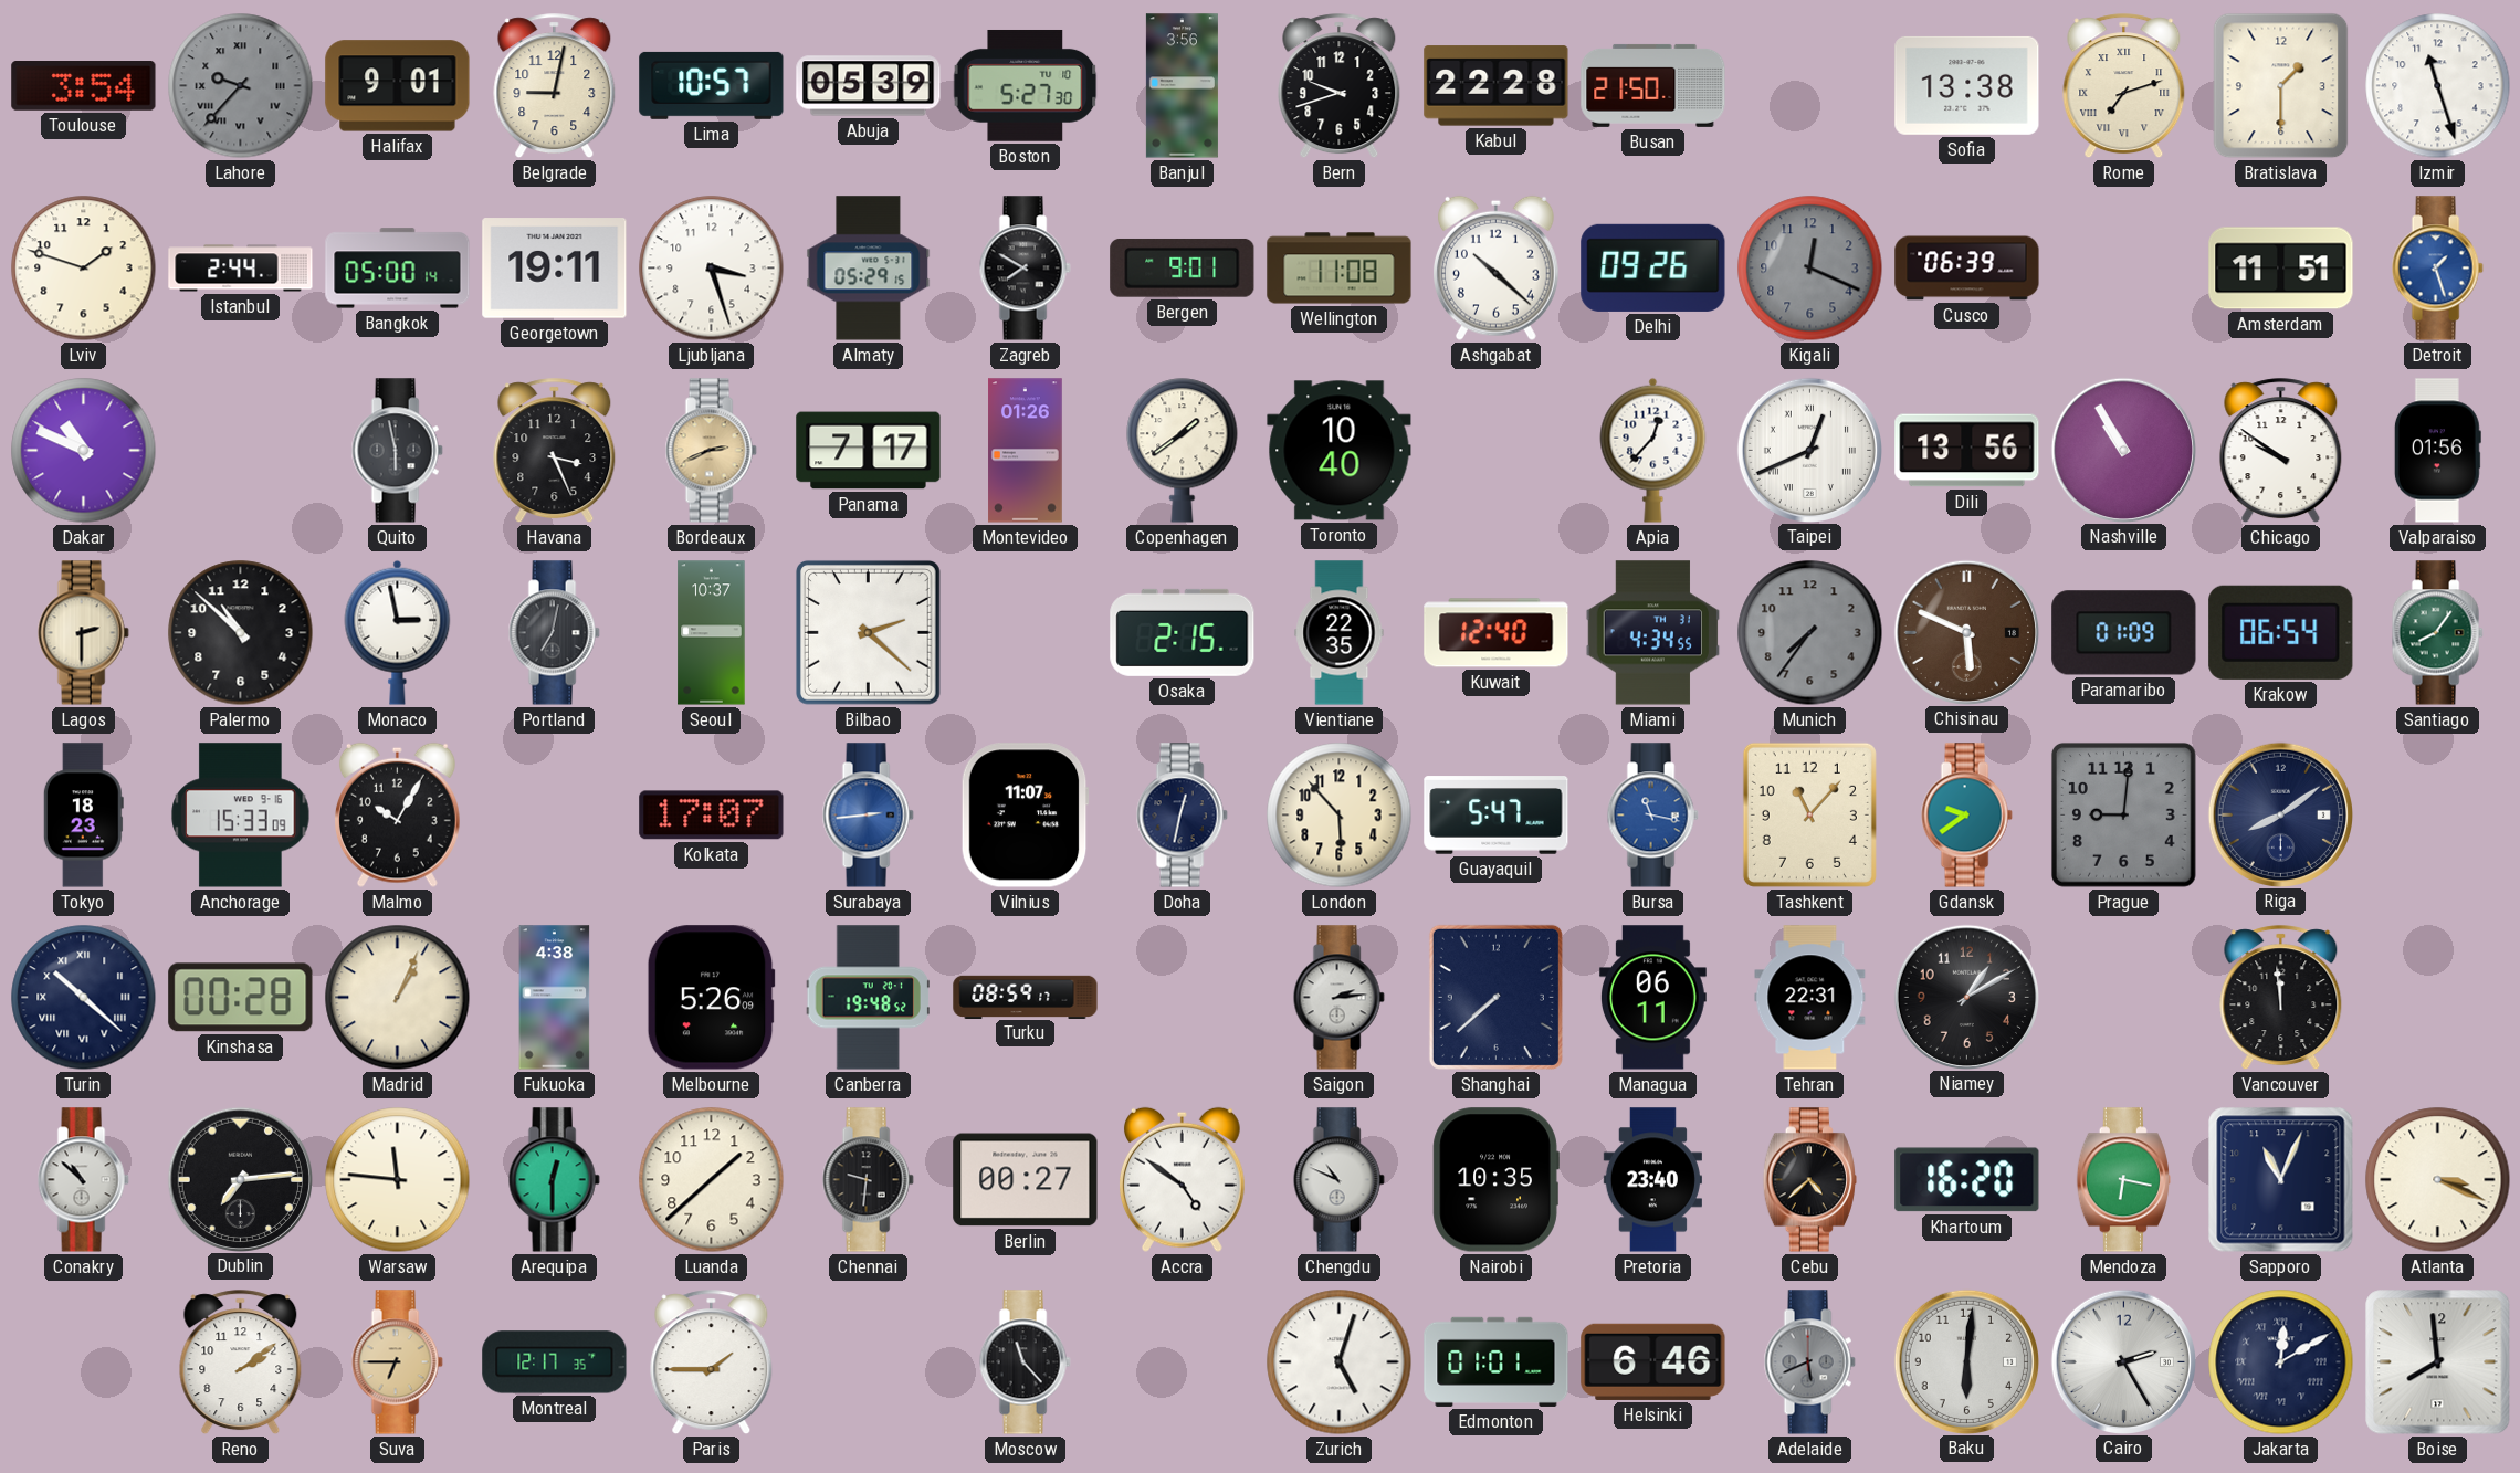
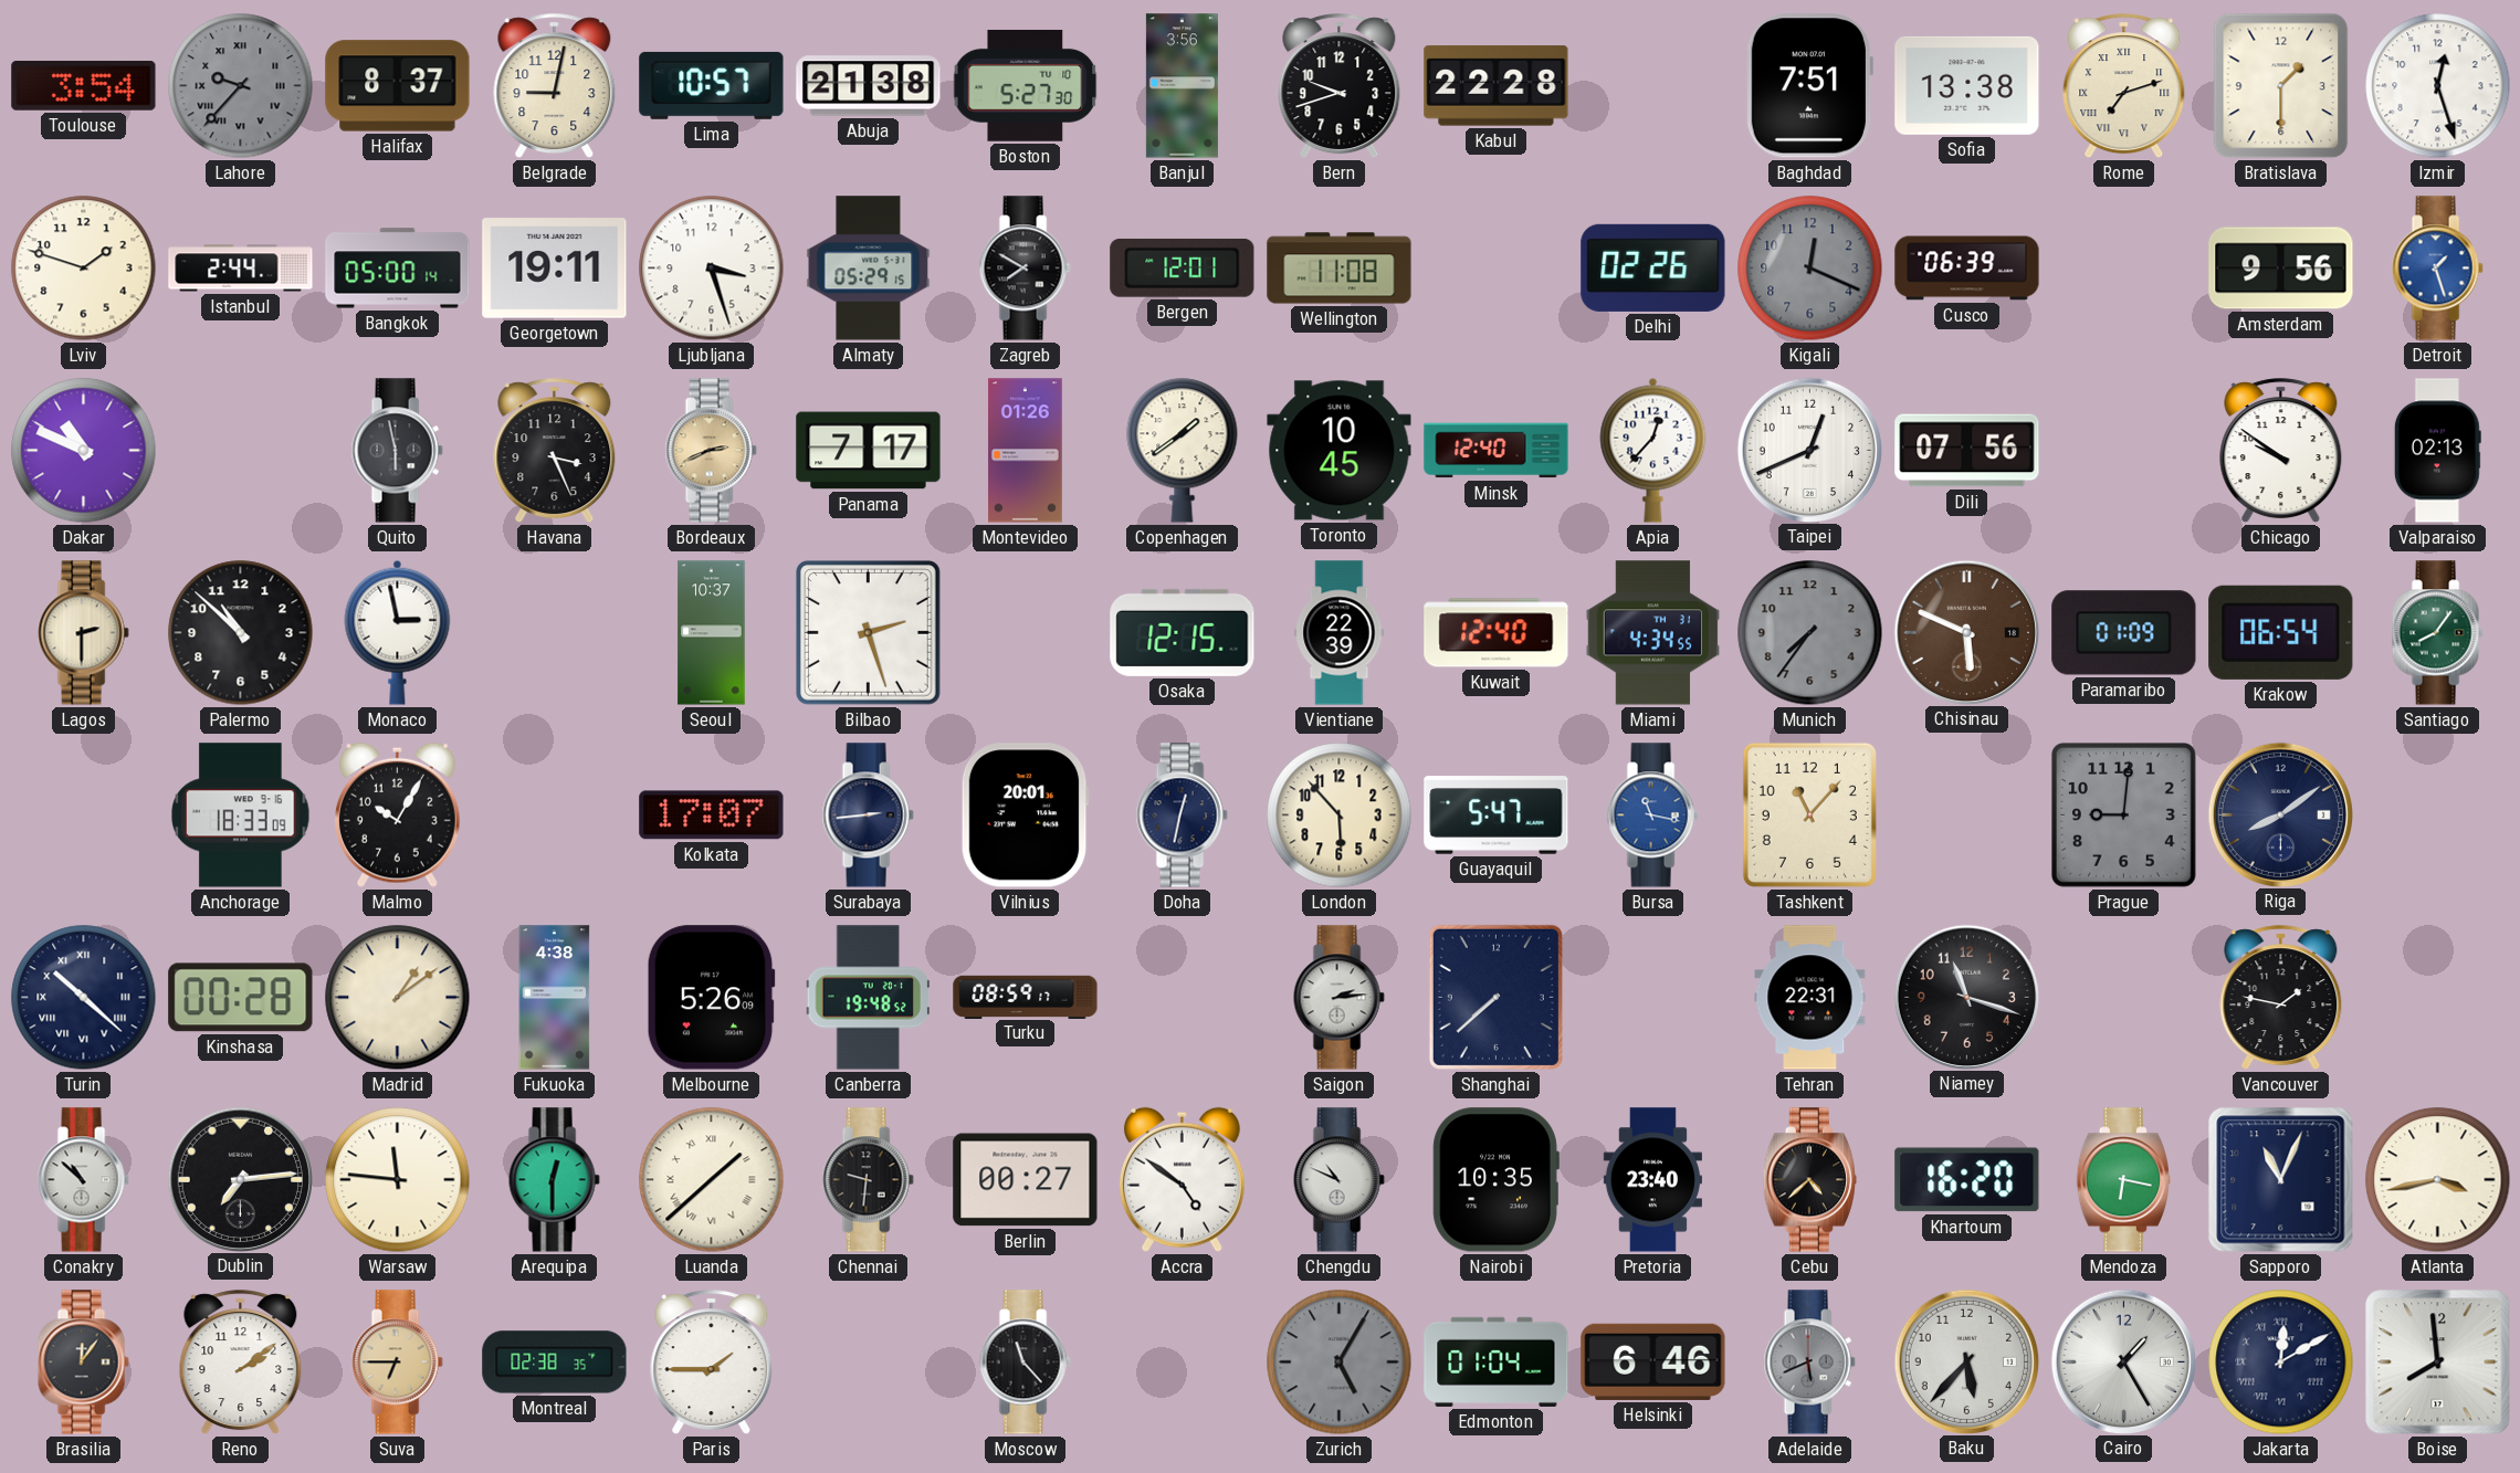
Halifax: 9:01 -> 8:37 (398, 86)
Abuja: 05:39 -> 21:38 (869, 86)
Busan: 21:50 -> none (1653, 85)
Baghdad: none -> 7:51 (1809, 86)
Izmir: 11:27 -> 12:27 (2438, 86)
Bergen: 9:01 -> 12:01 (1183, 267)
Ashgabat: 10:22 -> none (1495, 267)
Delhi: 09:26 -> 02:26 (1653, 267)
Amsterdam: 11:51 -> 9:56 (2281, 269)
Toronto: 10:40 -> 10:45 (1340, 451)
Minsk: none -> 12:40 (1497, 451)
Taipei numerals: Roman -> Arabic (1809, 450)
Dili: 13:56 -> 07:56 (1967, 451)
Nashville: 10:55 -> none (2123, 450)
Valparaiso: 01:56 -> 02:13 (2437, 451)
Portland: 7:02 -> none (554, 633)
Bilbao: 2:22 -> 2:27 (868, 632)
Osaka: 2:15 -> 12:15 (1183, 632)
Vientiane: 22:35 -> 22:39 (1340, 633)
Tokyo: 18:23 -> none (83, 816)
Anchorage: 15:33 -> 18:33 (241, 816)
Surabaya dial: blue -> navy (868, 816)
Vilnius: 11:07 -> 20:01 (1025, 816)
Gdansk: 9:39 -> none (1966, 816)
Madrid: 1:04 -> 1:09 (398, 998)
Managua: 06:11 -> none (1652, 998)
Niamey: 1:10 -> 11:18 (1966, 997)
Vancouver: 11:59 -> 1:47 (2281, 998)
Luanda numerals: Arabic -> Roman (712, 1180)
Atlanta: 3:19 -> 3:43 (2438, 1180)
Brasilia: none -> 12:06 (83, 1362)
Montreal: 12:17 -> 02:38 (555, 1362)
Zurich: 5:03 -> 5:05 (1340, 1362)
Zurich dial: white -> grey (1340, 1362)
Edmonton: 01:01 -> 01:04 (1497, 1361)
Baku: 6:01 -> 5:37 (1966, 1361)
Cairo: 2:25 -> 1:25 (2123, 1361)
